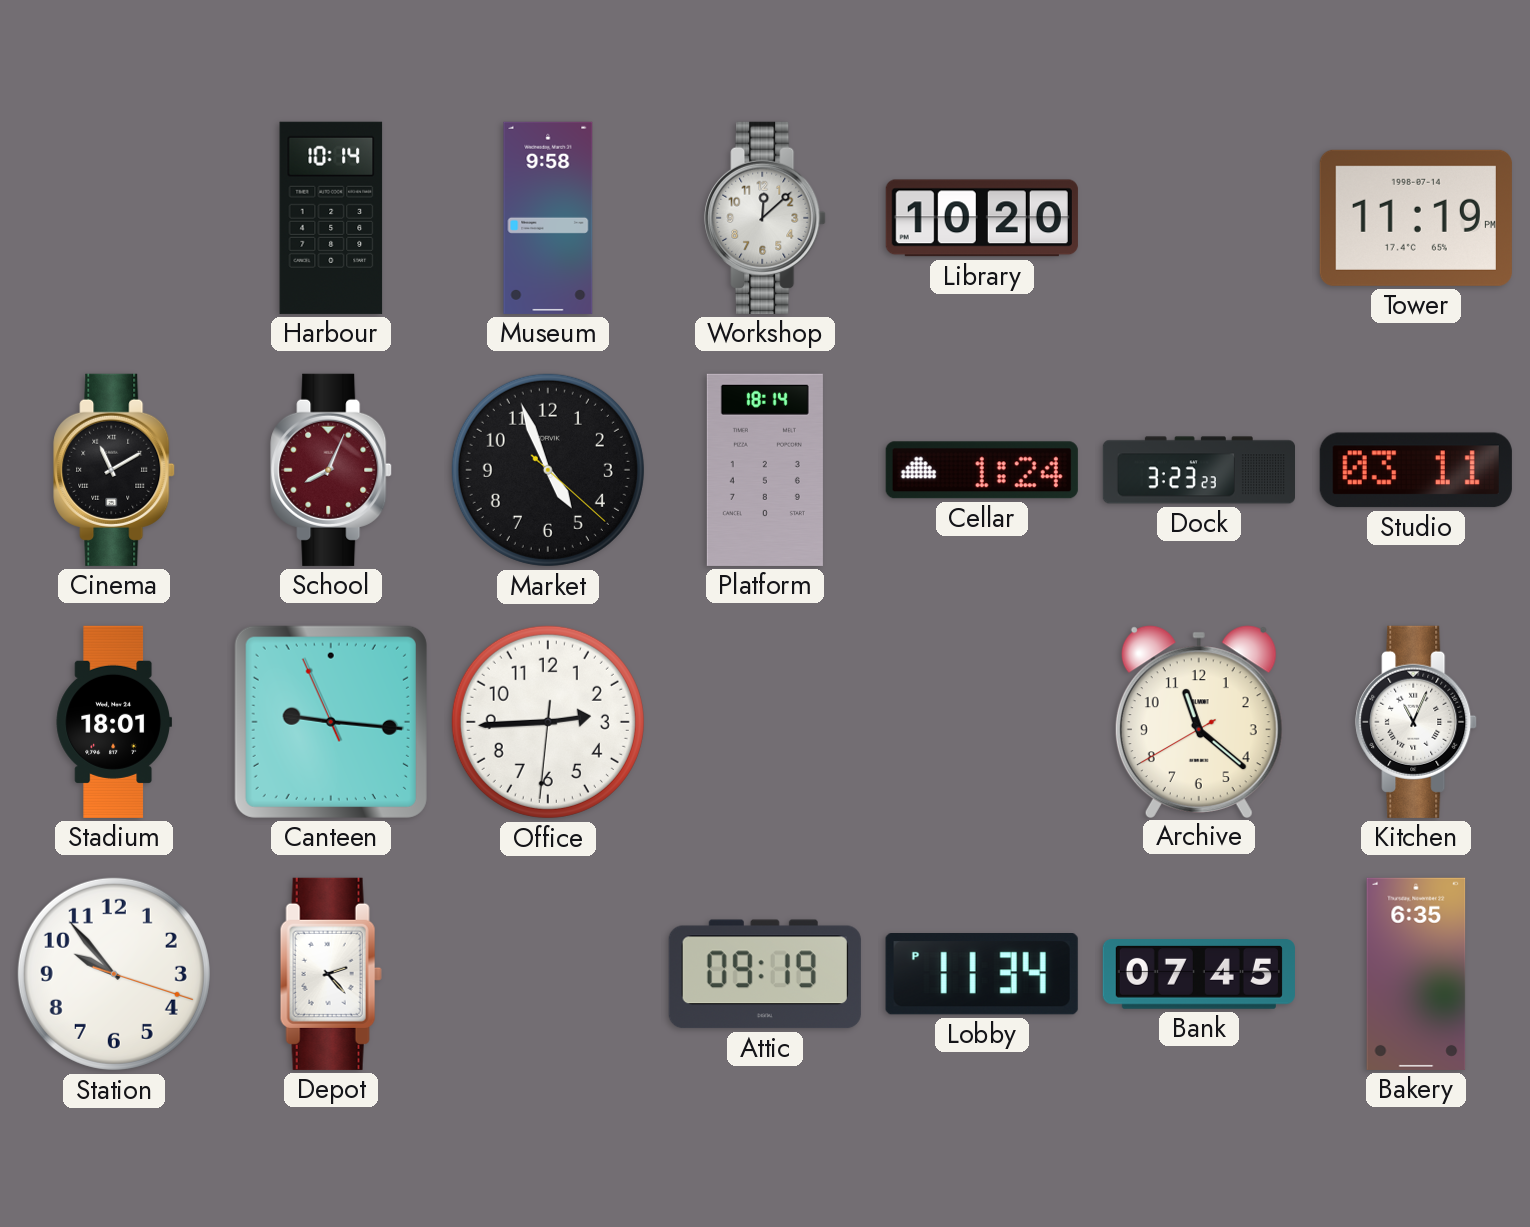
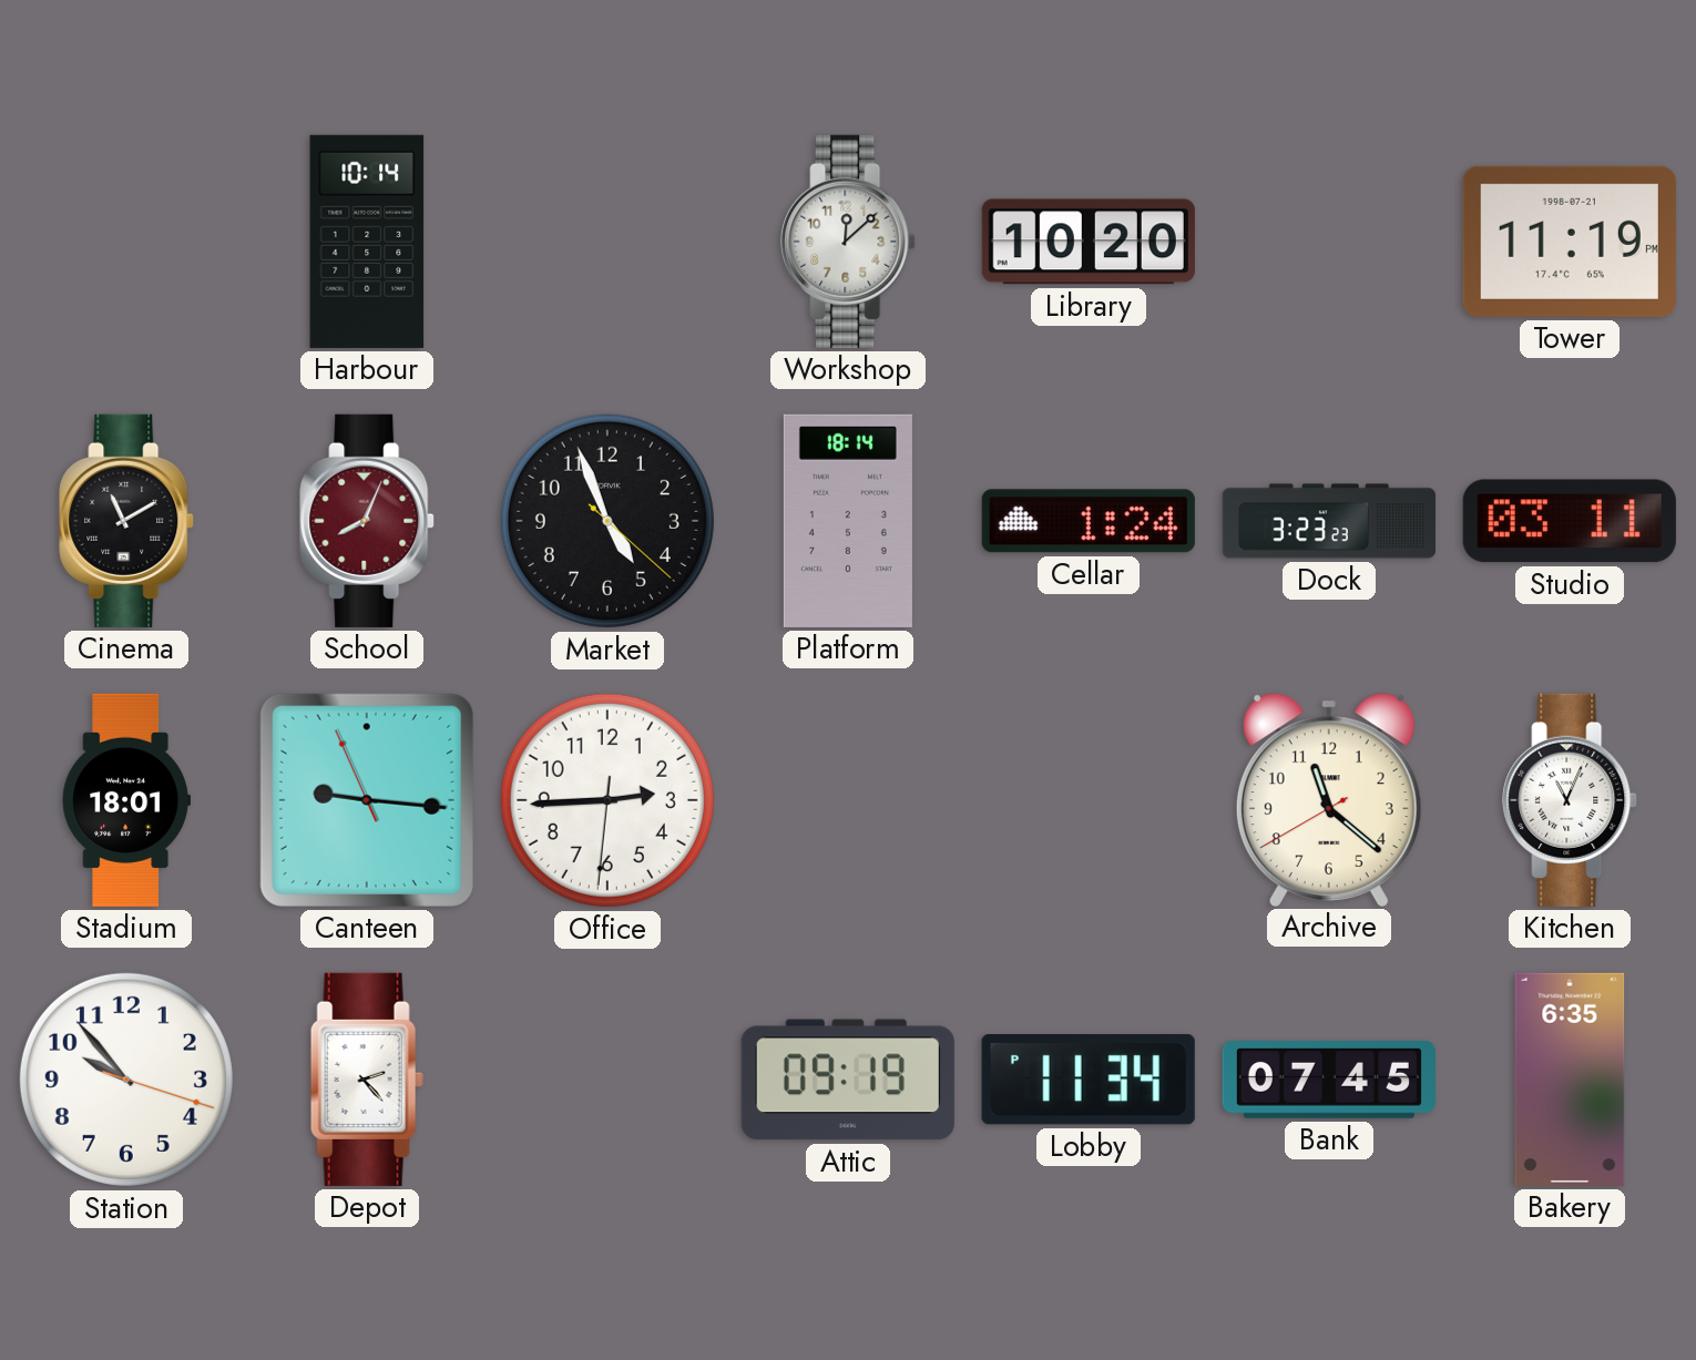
Museum: 9:58 -> none (548, 218)
Tower date: 1998-07-14 -> 1998-07-21 (1570, 242)
